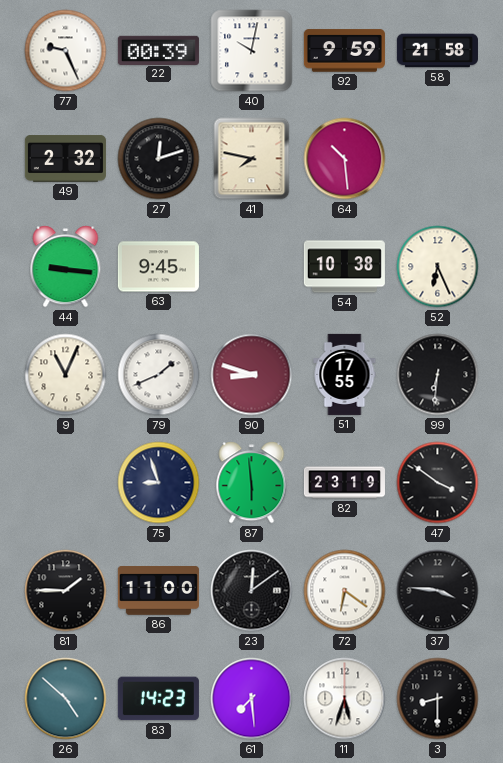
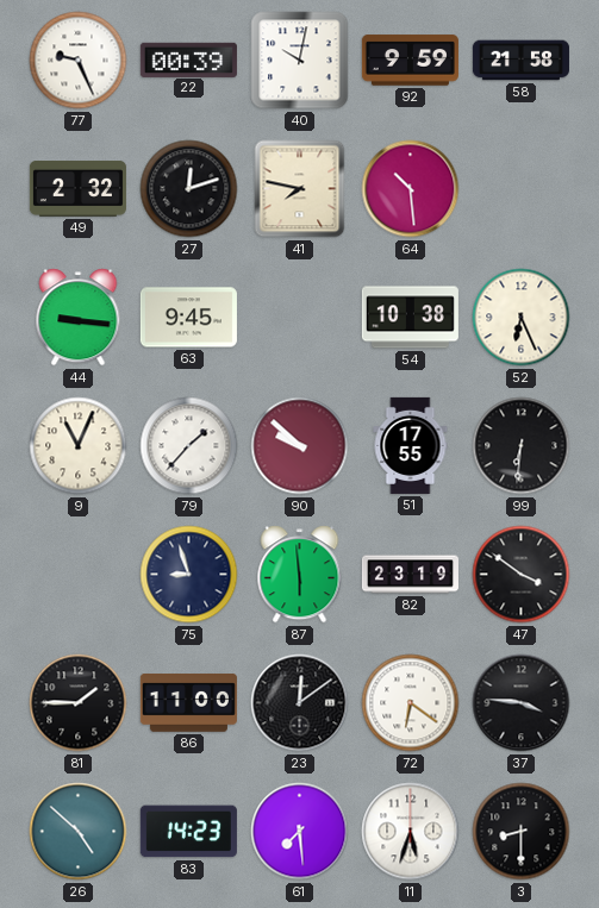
79: 1:41 -> 1:37 (189, 446)
90: 8:48 -> 9:52 (300, 446)
